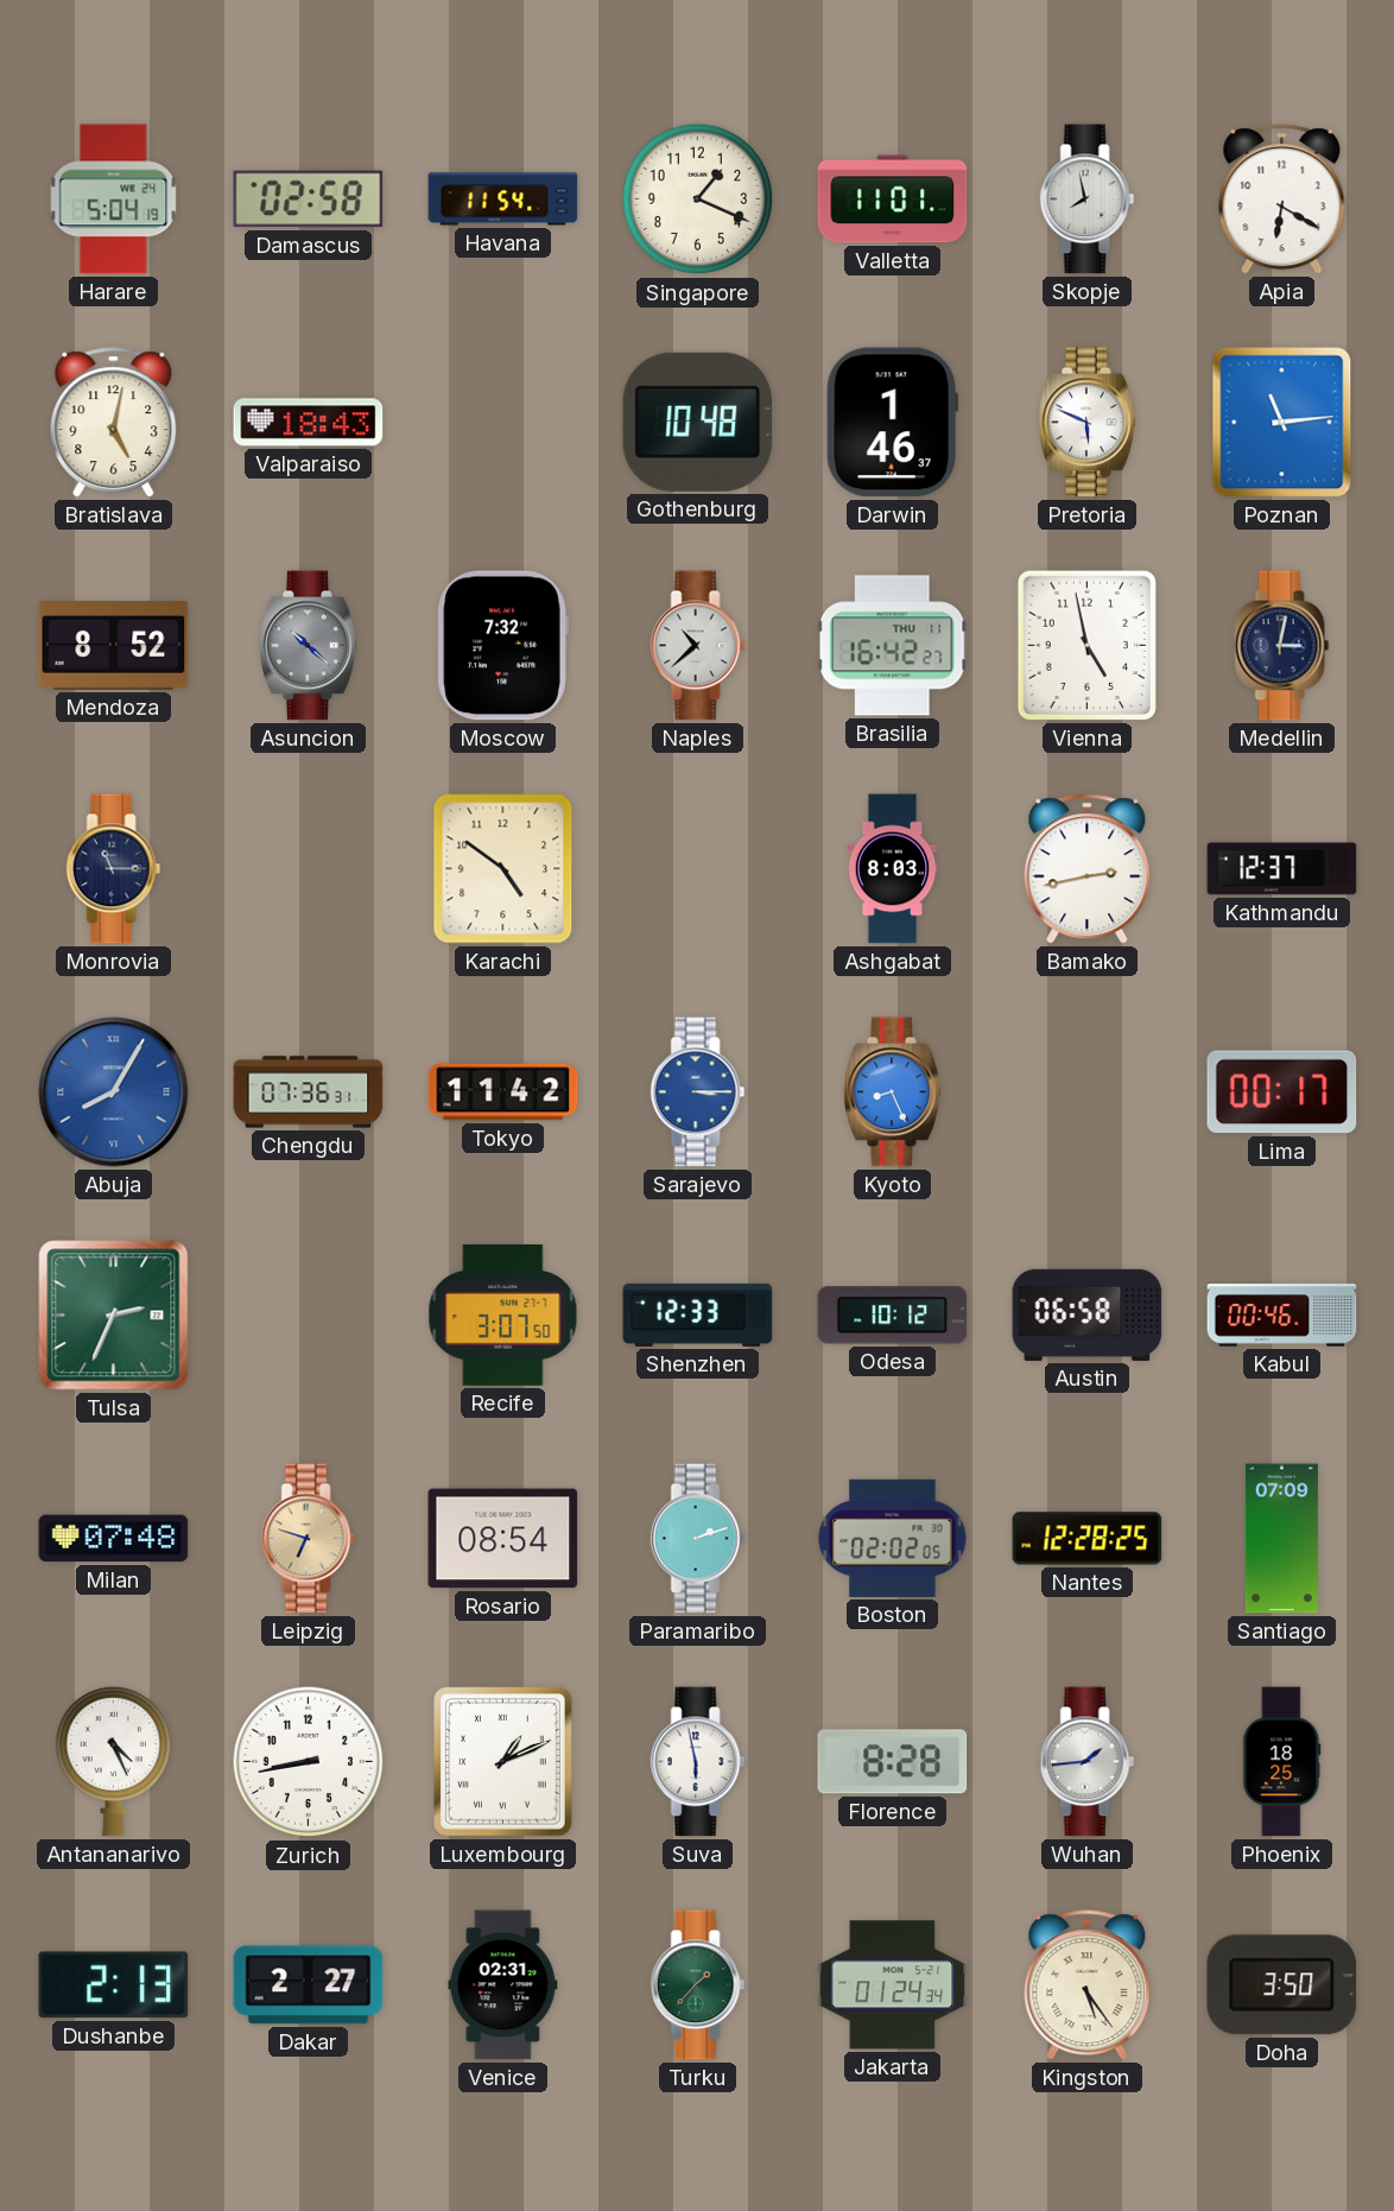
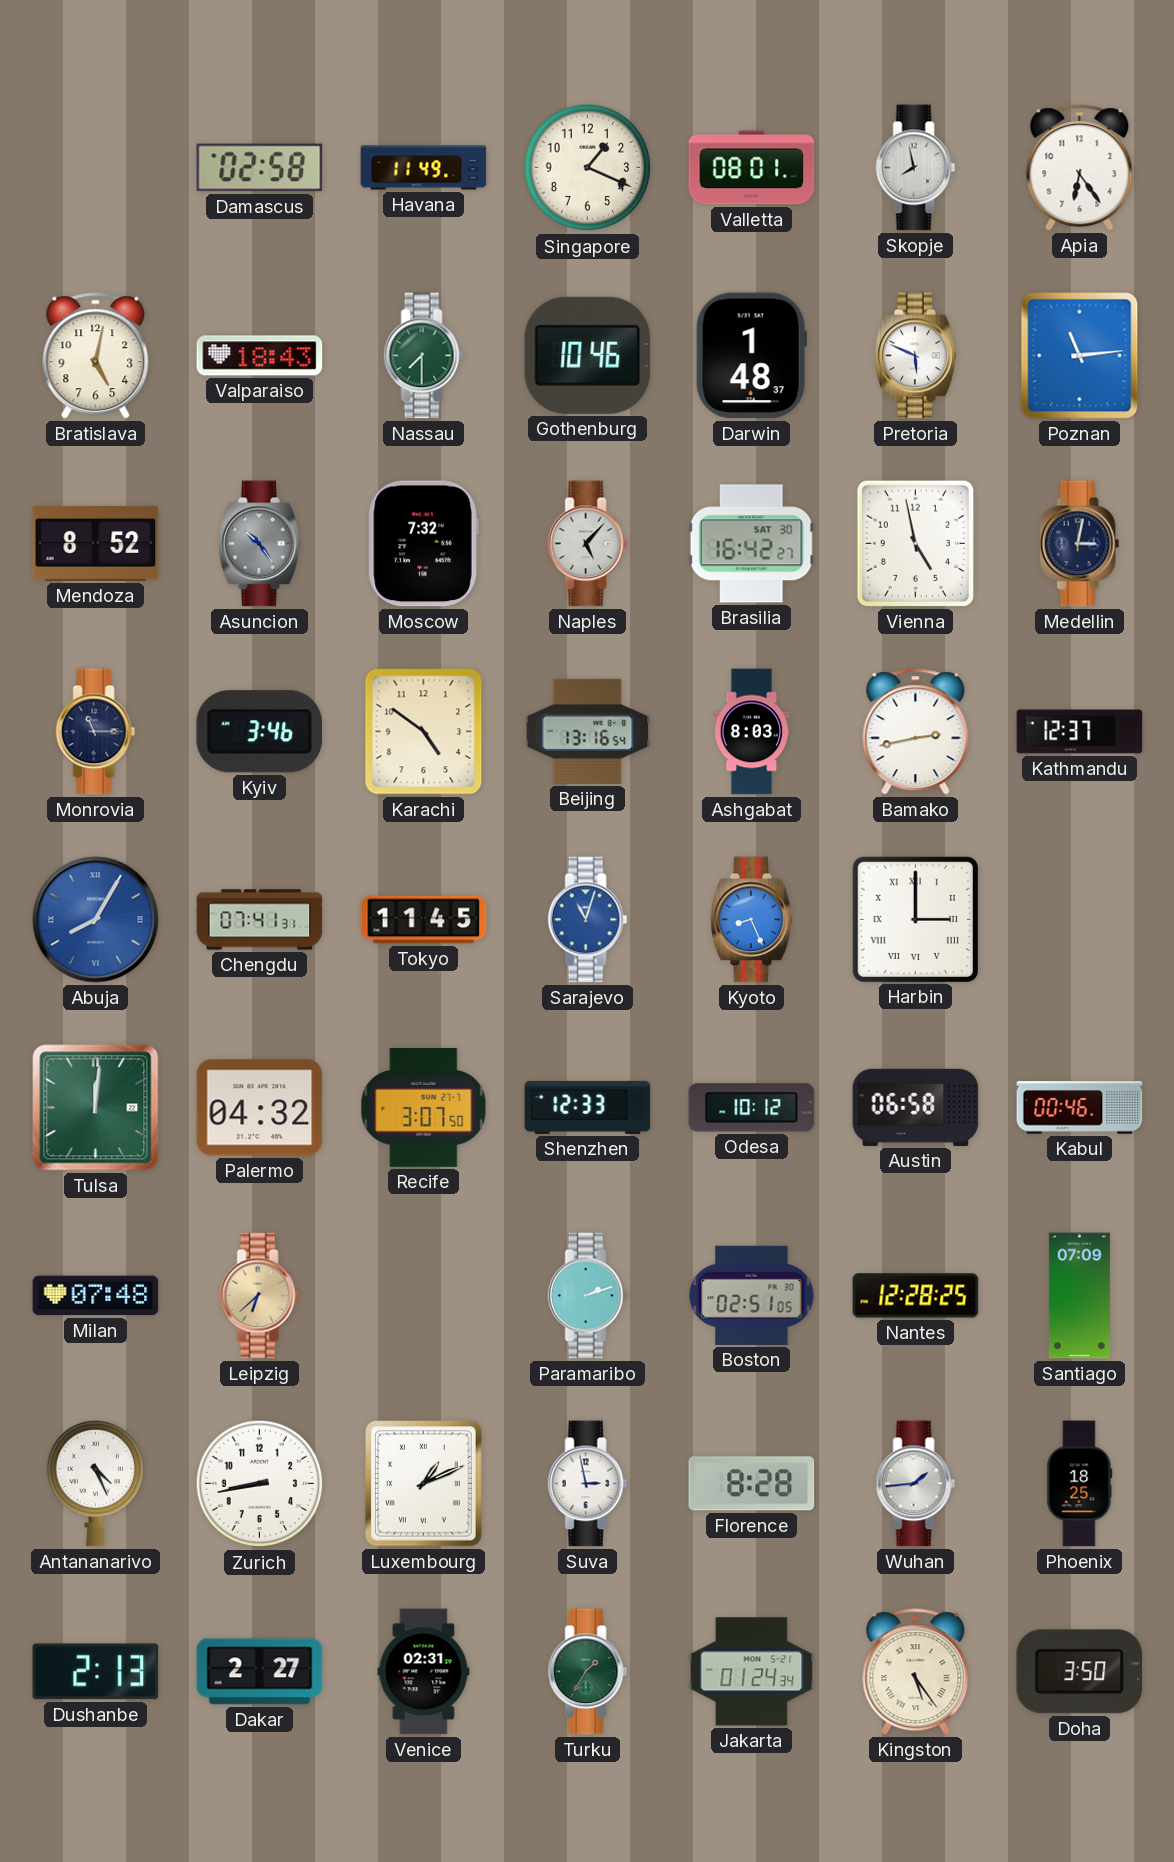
Harare: 5:04 -> none (114, 199)
Havana: 11:54 -> 11:49 (424, 168)
Valletta: 11:01 -> 08:01 (752, 168)
Apia: 6:20 -> 6:24 (1080, 168)
Nassau: none -> 7:30 (424, 356)
Gothenburg: 10:48 -> 10:46 (588, 355)
Darwin: 1:46 -> 1:48 (751, 356)
Asuncion: 10:22 -> 10:24 (260, 544)
Naples: 10:38 -> 5:07 (588, 544)
Brasilia date: THU 11 -> SAT 30 (751, 544)
Kyiv: none -> 3:46 (260, 732)
Beijing: none -> 13:16 (588, 731)
Chengdu: 07:36 -> 07:41 (260, 920)
Tokyo: 11:42 -> 11:45 (424, 920)
Sarajevo: 3:15 -> 11:03 (588, 920)
Harbin: none -> 3:00 (915, 919)
Lima: 00:17 -> none (1282, 1092)
Tulsa: 2:34 -> 12:01 (96, 1108)
Palermo: none -> 04:32 (260, 1108)
Leipzig: 6:48 -> 6:38 (260, 1296)
Rosario: 08:54 -> none (503, 1539)
Boston: 02:02 -> 02:51 (752, 1295)
Suva: 5:58 -> 2:58 (588, 1484)
Turku: 1:37 -> 1:35 (588, 1672)
